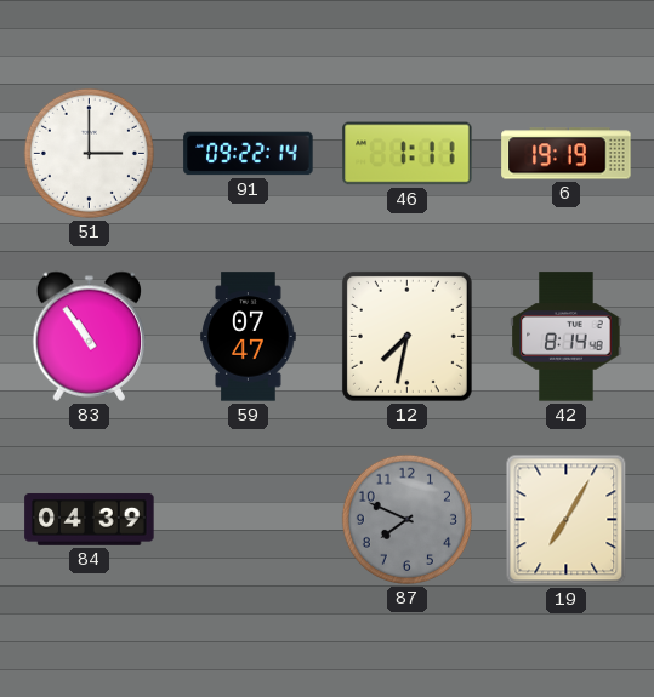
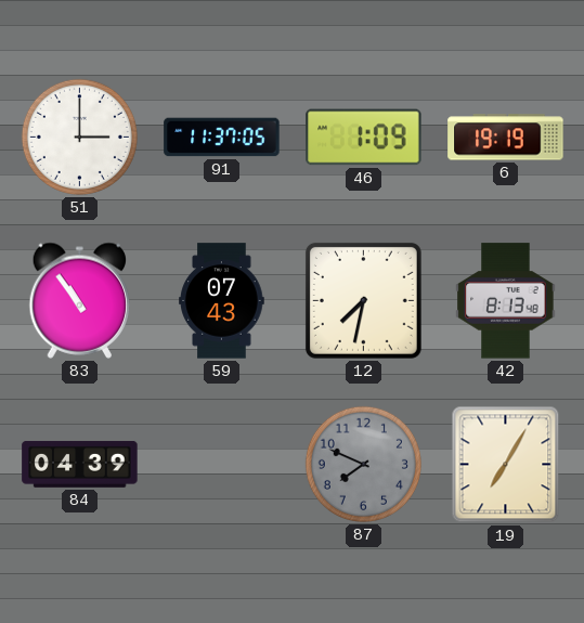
91: 09:22 -> 11:37 (222, 138)
46: 1:11 -> 1:09 (364, 138)
59: 07:47 -> 07:43 (222, 301)
42: 8:14 -> 8:13 (506, 301)
